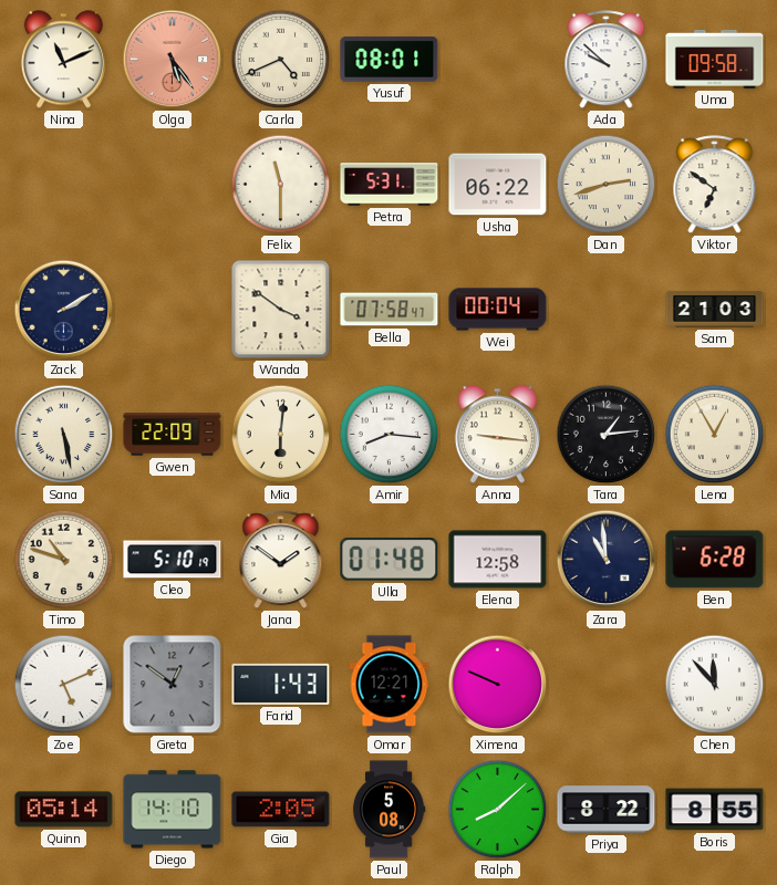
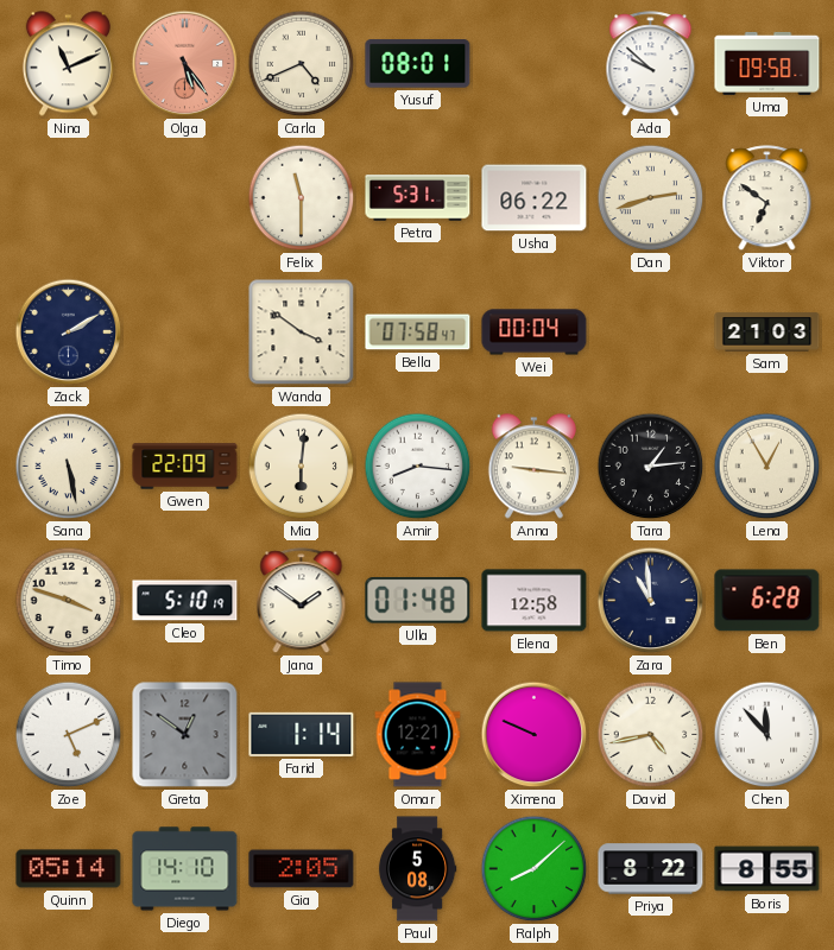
Timo: 10:48 -> 3:48 (69, 601)
Farid: 1:43 -> 1:14 (302, 734)
David: none -> 4:43 (651, 735)
